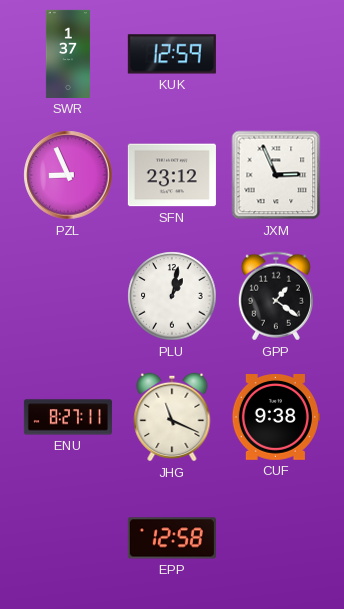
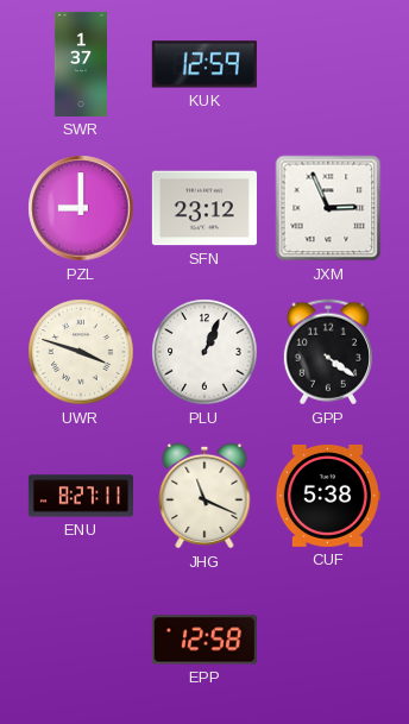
PZL: 8:56 -> 9:00 (81, 208)
UWR: none -> 3:48 (81, 352)
PLU: 1:02 -> 1:04 (204, 352)
GPP: 1:21 -> 4:21 (328, 352)
CUF: 9:38 -> 5:38 (328, 497)
